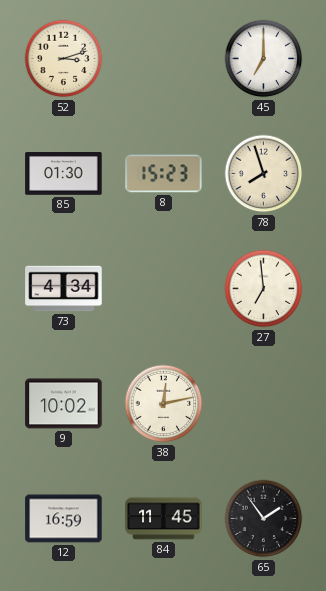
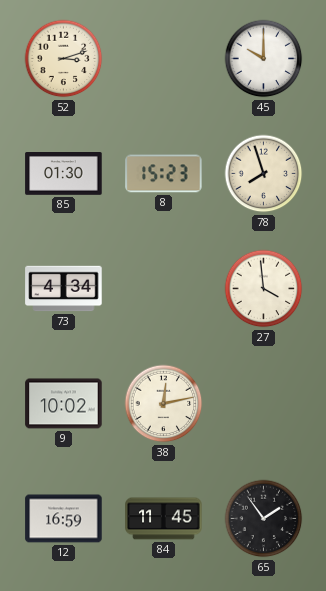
45: 7:00 -> 10:00 (264, 59)
27: 6:59 -> 3:59 (264, 289)
